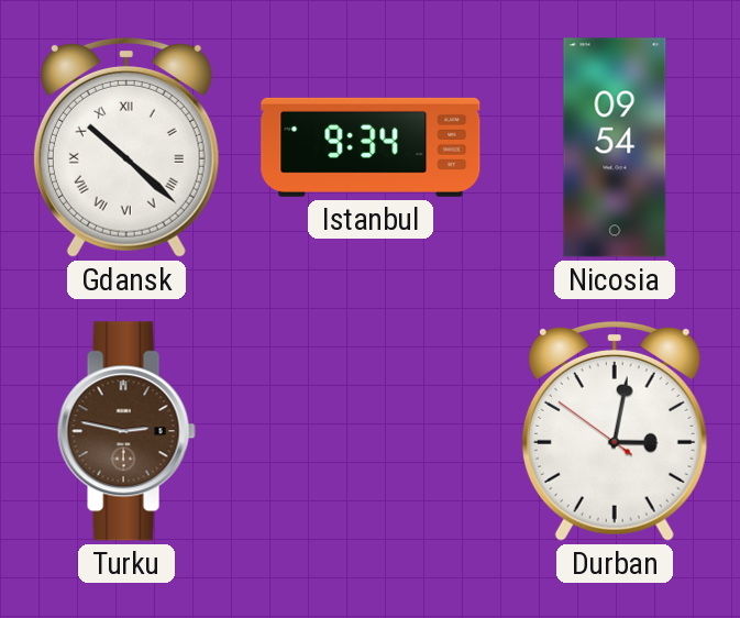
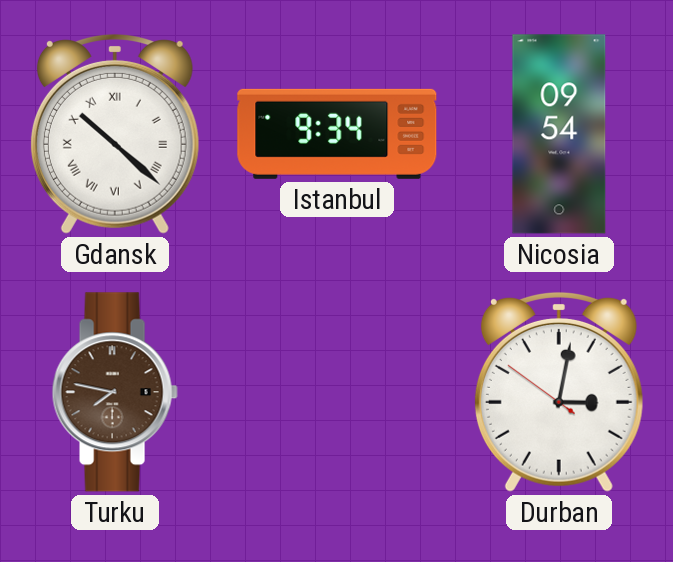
Turku: 2:47 -> 7:47 (115, 392)
